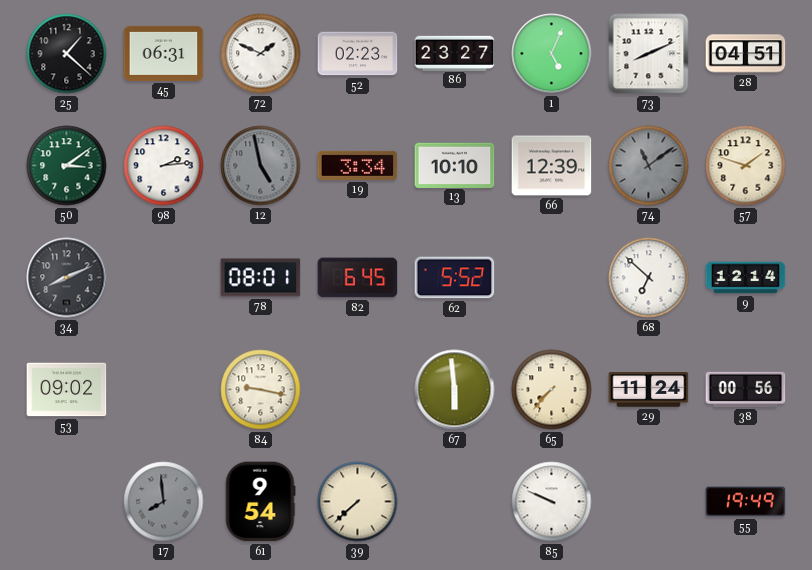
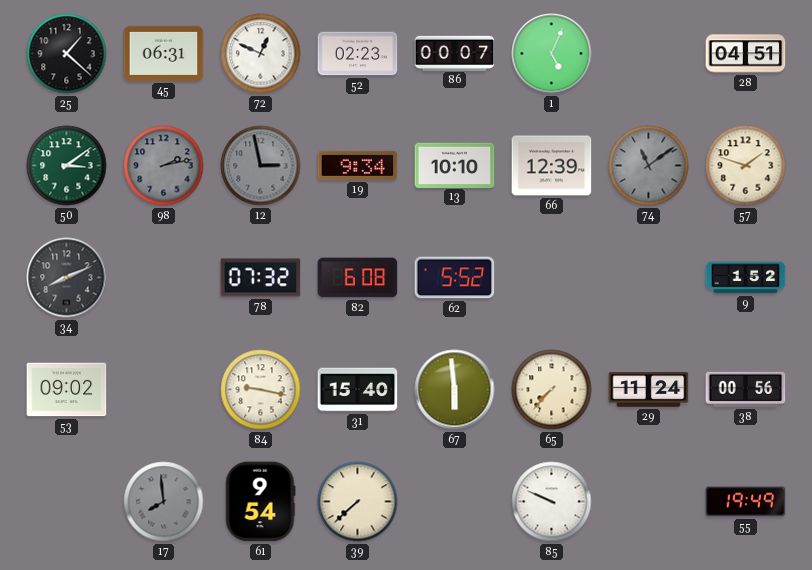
72: 1:49 -> 12:49 (261, 54)
86: 23:27 -> 00:07 (455, 53)
73: 8:11 -> none (649, 54)
98: 2:14 -> 2:13 (164, 166)
98 dial: white -> grey (164, 166)
12: 4:58 -> 2:58 (261, 166)
19: 3:34 -> 9:34 (358, 165)
78: 08:01 -> 07:32 (261, 278)
82: 6:45 -> 6:08 (358, 278)
68: 6:52 -> none (649, 278)
9: 12:14 -> 1:52 (746, 278)
31: none -> 15:40 (358, 390)
